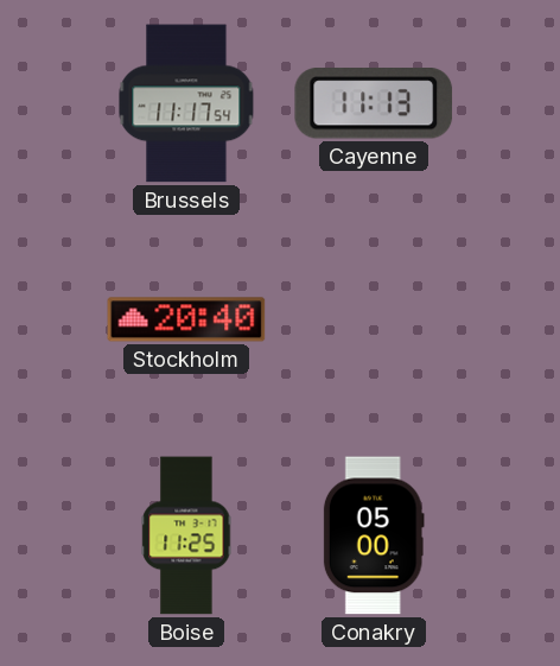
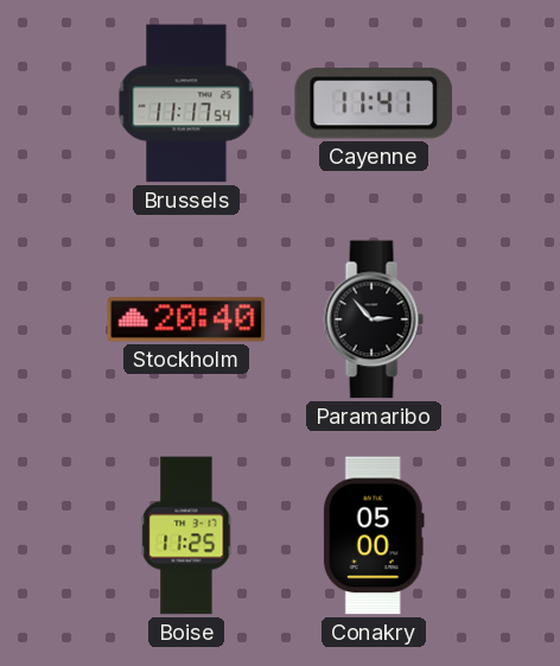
Cayenne: 11:13 -> 11:41 (374, 104)
Paramaribo: none -> 2:53 (374, 319)
